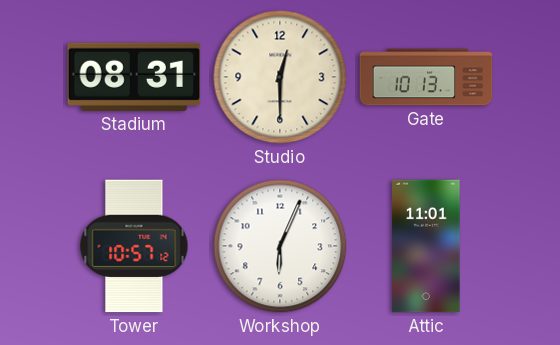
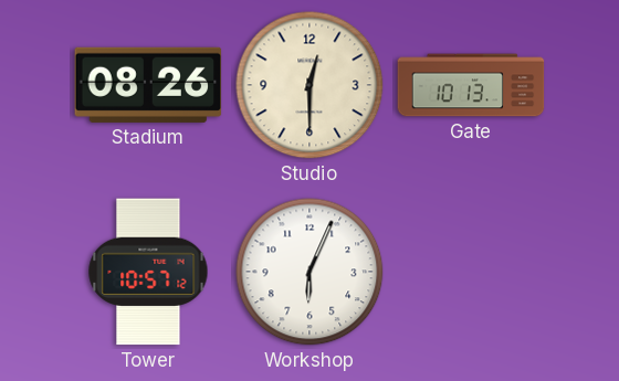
Stadium: 08:31 -> 08:26 (148, 85)
Attic: 11:01 -> none (426, 246)
